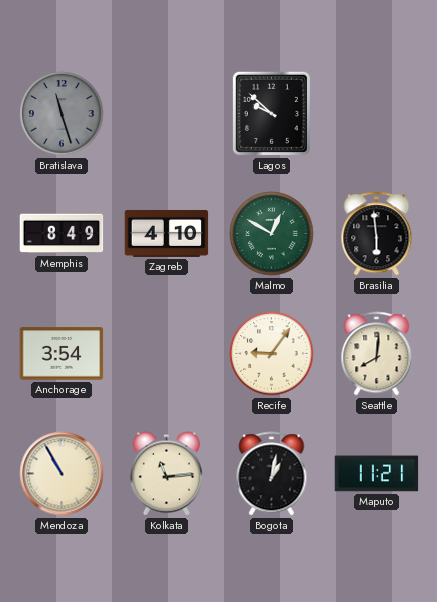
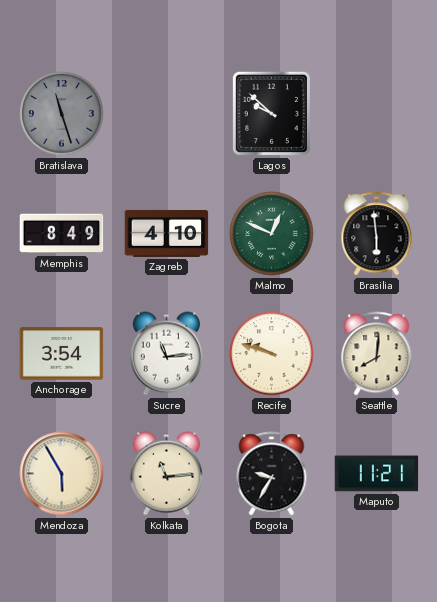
Malmo: 12:50 -> 12:49 (272, 234)
Sucre: none -> 11:14 (166, 354)
Recife: 9:06 -> 9:48 (272, 354)
Mendoza: 10:55 -> 5:55 (62, 474)
Bogota: 1:02 -> 9:35 (272, 474)
